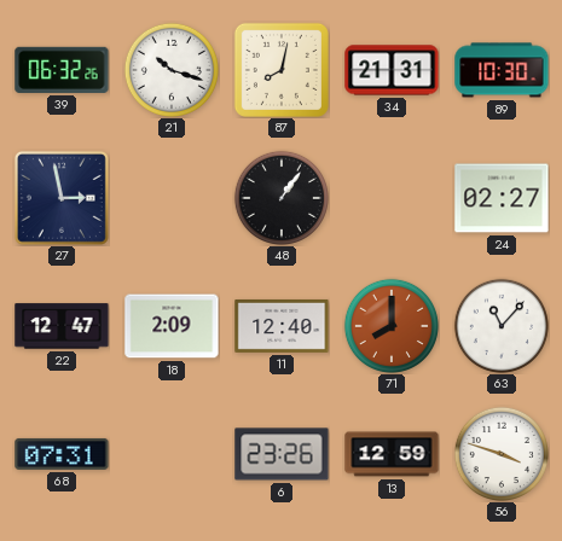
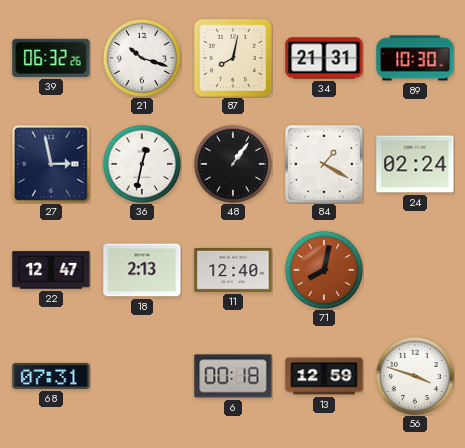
36: none -> 12:32 (142, 164)
84: none -> 1:20 (324, 164)
24: 02:27 -> 02:24 (415, 164)
18: 2:09 -> 2:13 (142, 270)
71: 8:00 -> 8:02 (324, 270)
63: 11:07 -> none (502, 326)
6: 23:26 -> 00:18 (233, 376)
